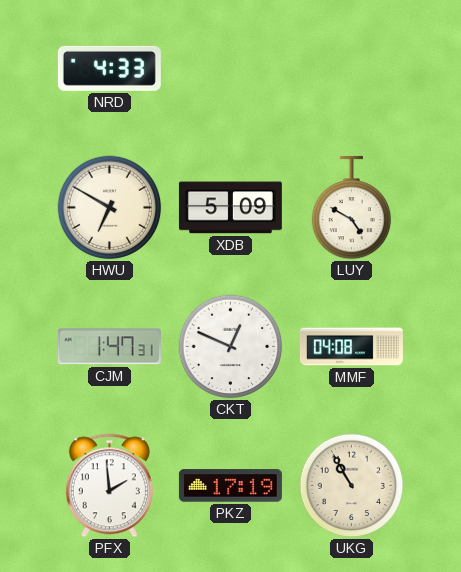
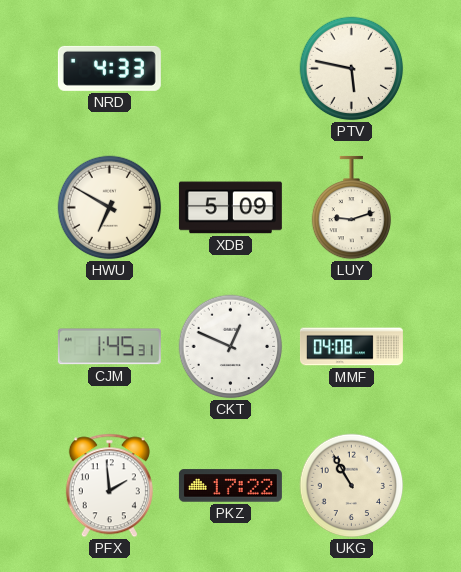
PTV: none -> 5:47 (352, 69)
LUY: 4:50 -> 9:12 (352, 208)
CJM: 1:47 -> 1:45 (109, 347)
PKZ: 17:19 -> 17:22 (230, 486)
